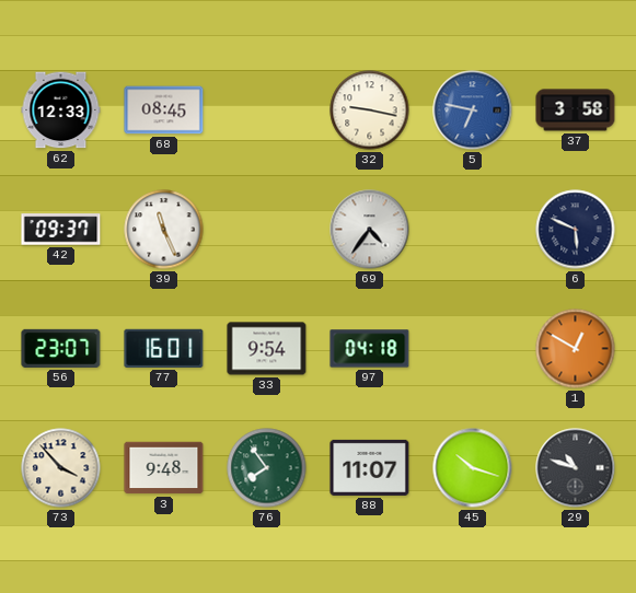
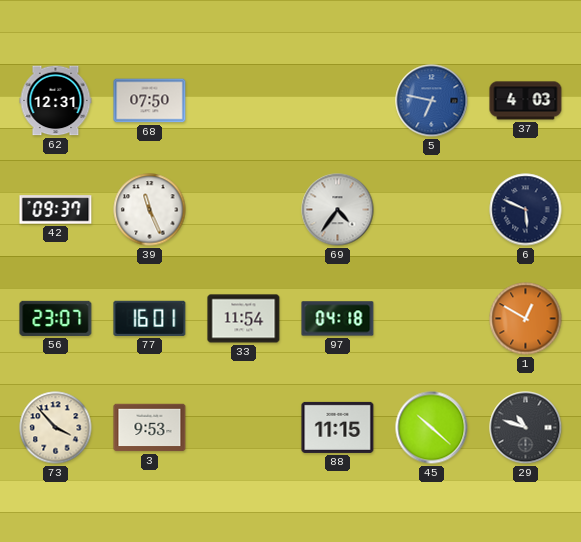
62: 12:33 -> 12:31 (56, 101)
68: 08:45 -> 07:50 (150, 101)
32: 9:17 -> none (370, 111)
37: 3:58 -> 4:03 (526, 101)
33: 9:54 -> 11:54 (244, 319)
3: 9:48 -> 9:53 (150, 428)
76: 7:54 -> none (267, 468)
88: 11:07 -> 11:15 (338, 427)
45: 10:18 -> 10:22 (432, 428)
